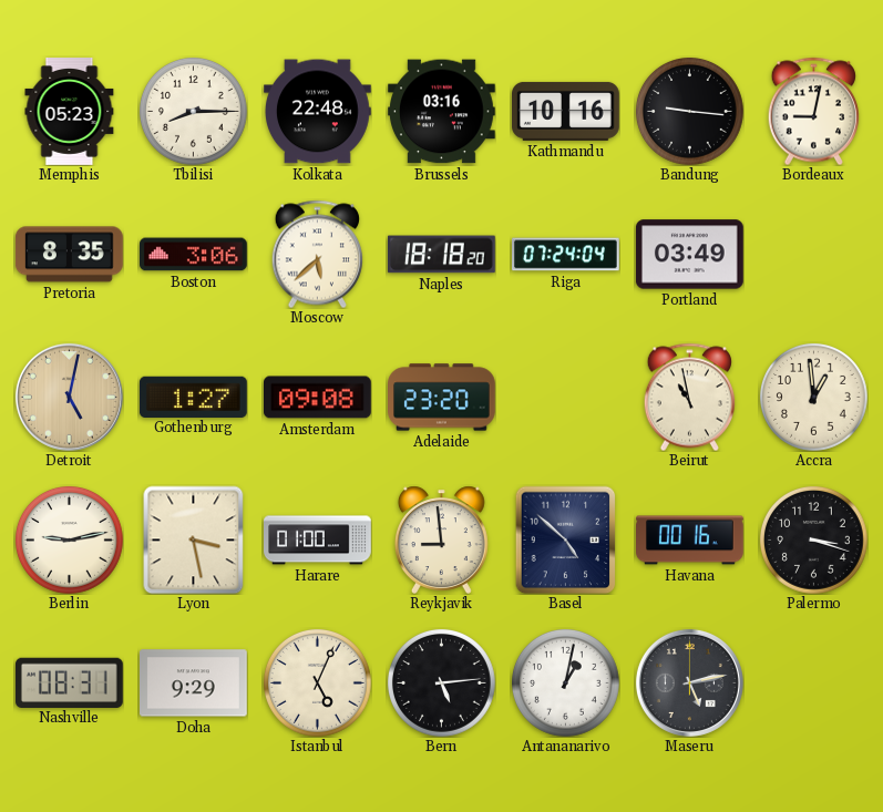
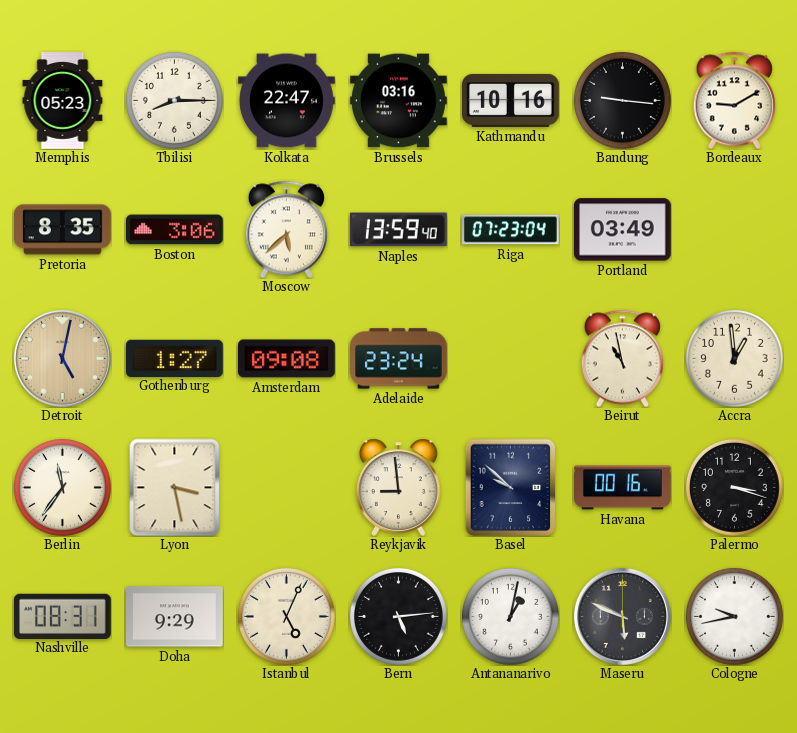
Kolkata: 22:48 -> 22:47 (287, 101)
Bordeaux: 9:02 -> 9:10 (734, 100)
Naples: 18:18 -> 13:59 (398, 230)
Riga: 07:24 -> 07:23 (511, 230)
Adelaide: 23:20 -> 23:24 (399, 359)
Berlin: 9:13 -> 11:36 (63, 488)
Harare: 01:00 -> none (318, 541)
Basel: 4:52 -> 9:52 (511, 487)
Maseru: 5:13 -> 5:49 (622, 616)
Cologne: none -> 9:43 (735, 617)
